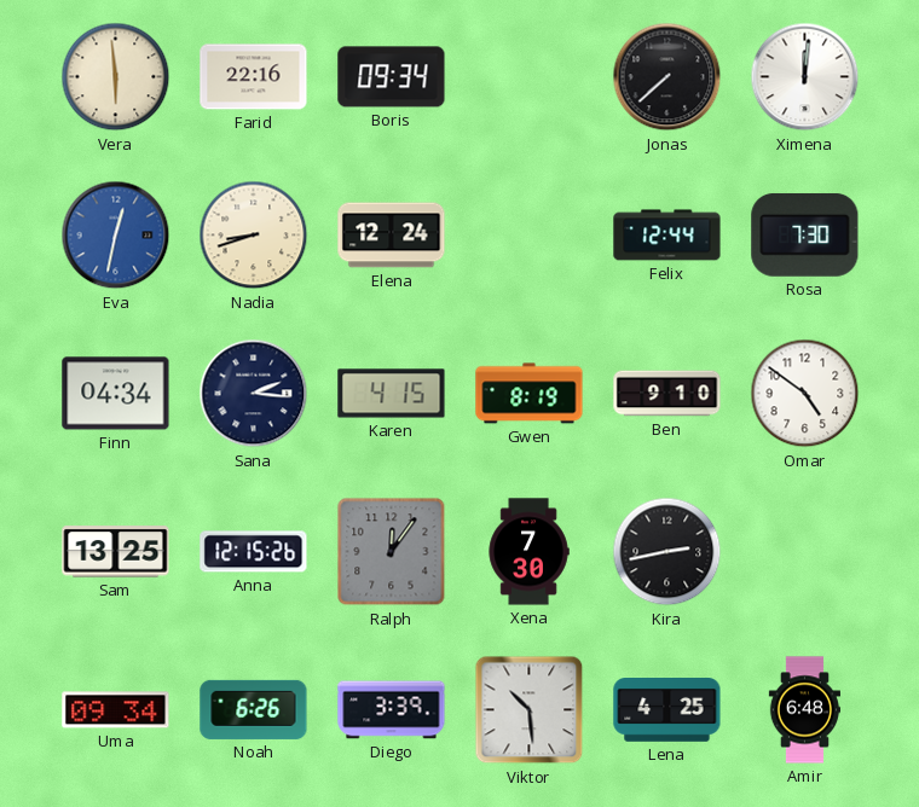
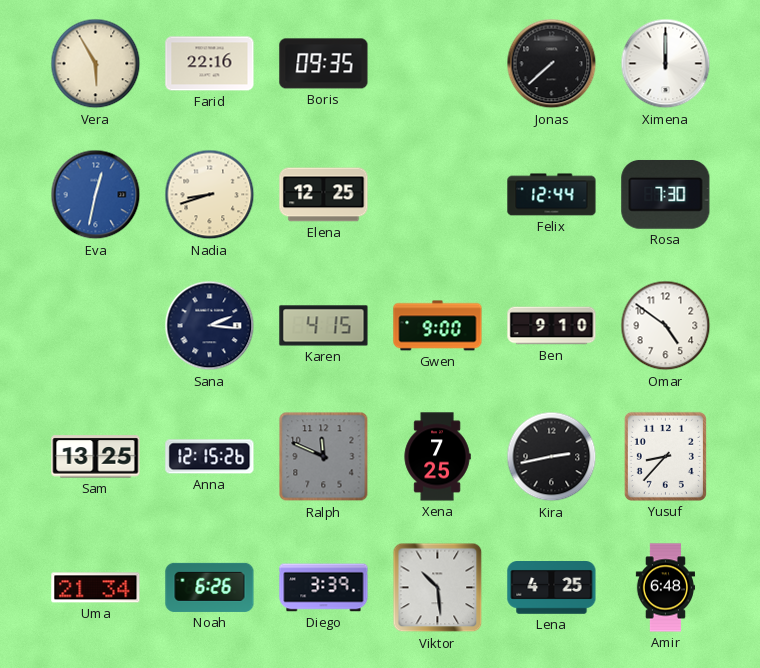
Vera: 5:59 -> 5:55 (96, 64)
Boris: 09:34 -> 09:35 (324, 64)
Ximena: 12:01 -> 12:00 (666, 64)
Elena: 12:24 -> 12:25 (324, 195)
Finn: 04:34 -> none (116, 394)
Gwen: 8:19 -> 9:00 (438, 326)
Ralph: 12:06 -> 11:49 (324, 457)
Xena: 7:30 -> 7:25 (437, 457)
Yusuf: none -> 8:37 (665, 456)
Uma: 09:34 -> 21:34 (96, 588)
